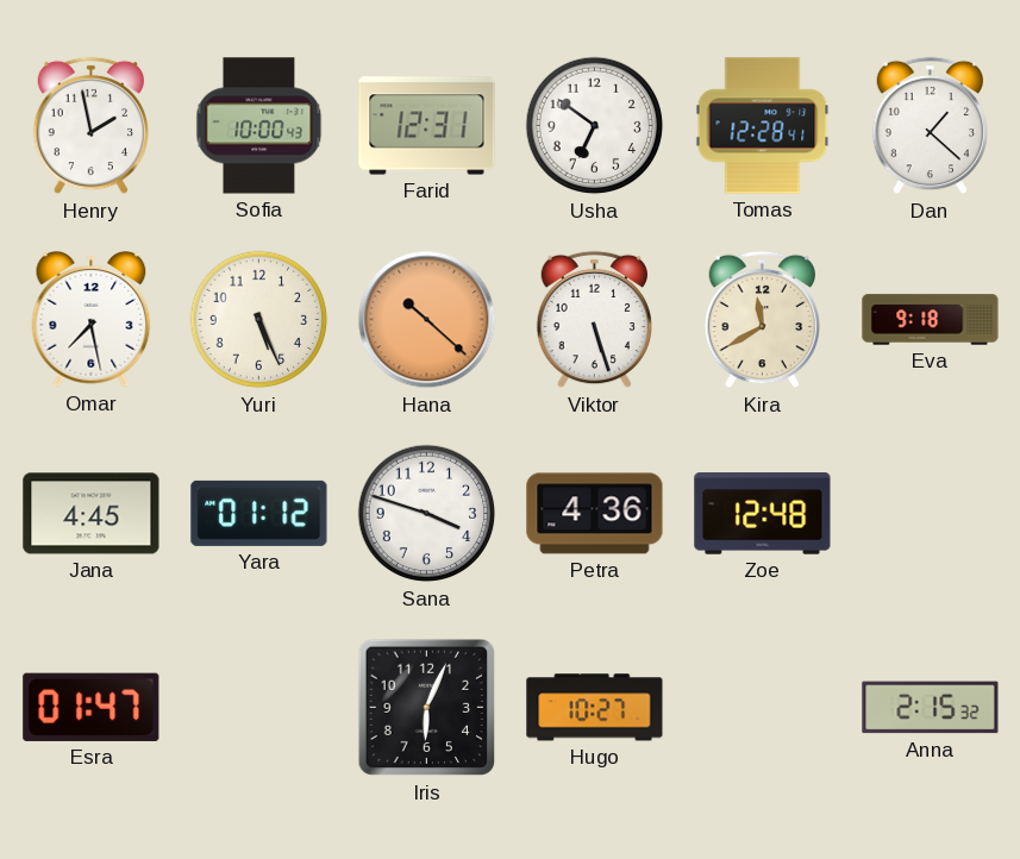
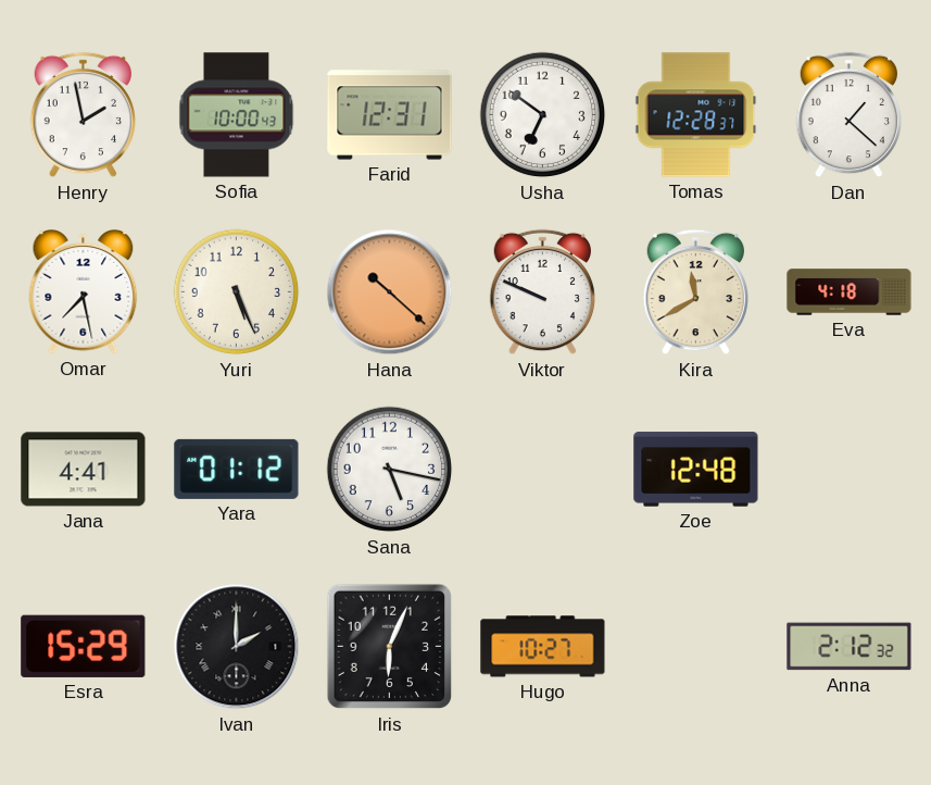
Tomas: 12:28:41 -> 12:28:37 (696, 115)
Viktor: 5:27 -> 9:49 (542, 292)
Eva: 9:18 -> 4:18 (850, 292)
Jana: 4:45 -> 4:41 (84, 470)
Sana: 3:48 -> 5:17 (390, 470)
Petra: 4:36 -> none (595, 514)
Esra: 01:47 -> 15:29 (84, 646)
Ivan: none -> 2:00 (237, 647)
Anna: 2:15 -> 2:12 (850, 647)
